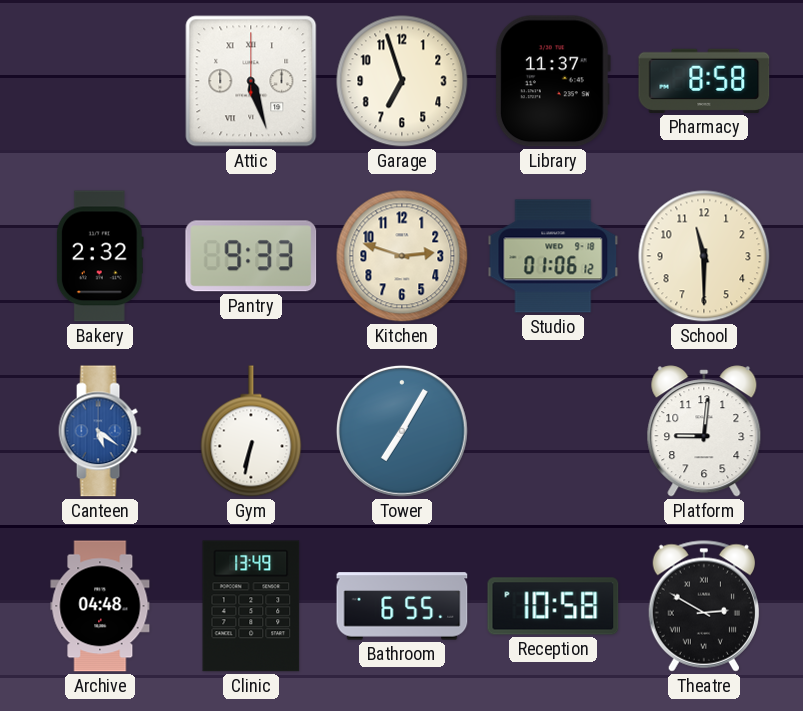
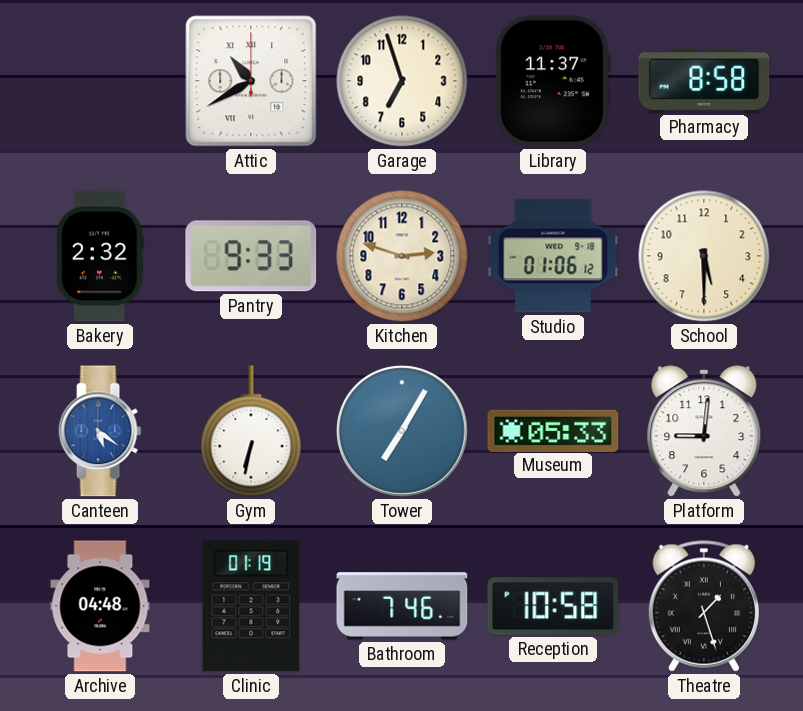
Attic: 5:27 -> 10:40 (251, 81)
School: 11:30 -> 5:30 (704, 256)
Museum: none -> 05:33 (553, 430)
Clinic: 13:49 -> 01:19 (251, 606)
Bathroom: 6:55 -> 7:46 (402, 606)
Theatre: 2:50 -> 1:27 (703, 606)
